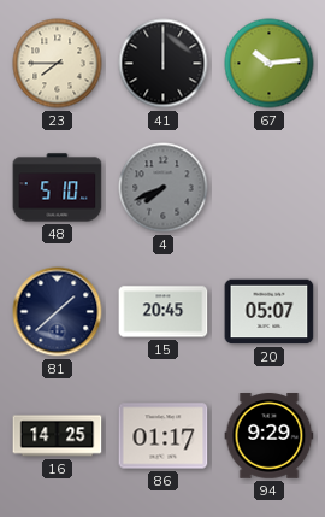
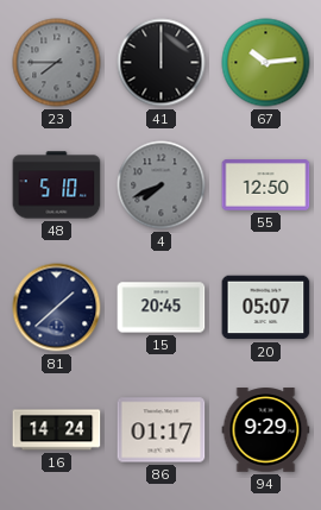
23 dial: cream -> grey (57, 63)
55: none -> 12:50 (266, 185)
16: 14:25 -> 14:24 (57, 430)
